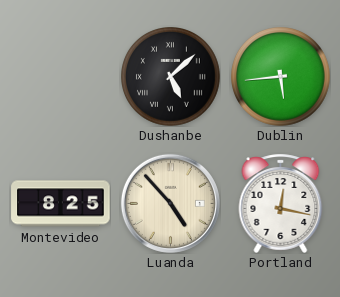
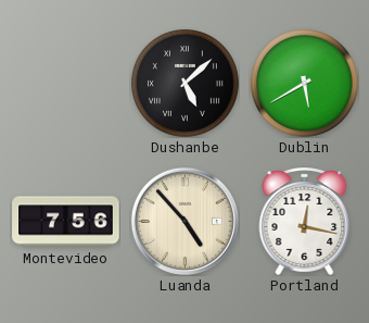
Dublin: 5:44 -> 5:40 (305, 84)
Montevideo: 8:25 -> 7:56 (66, 222)
